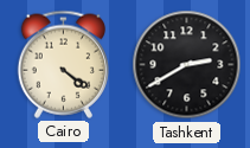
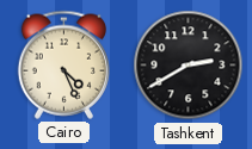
Cairo: 4:21 -> 4:26 (63, 64)
